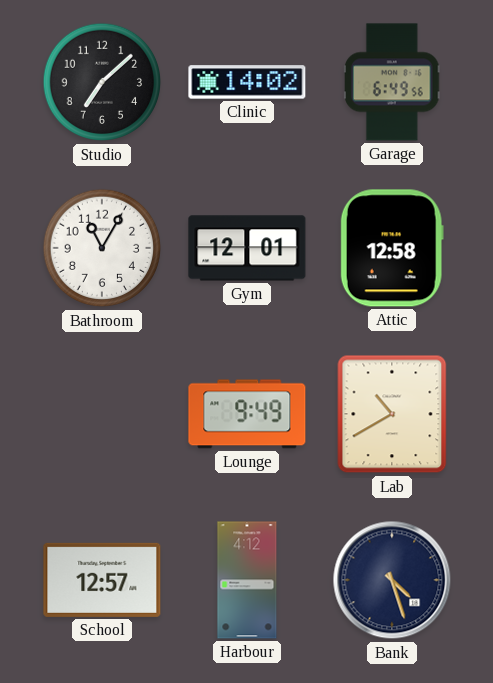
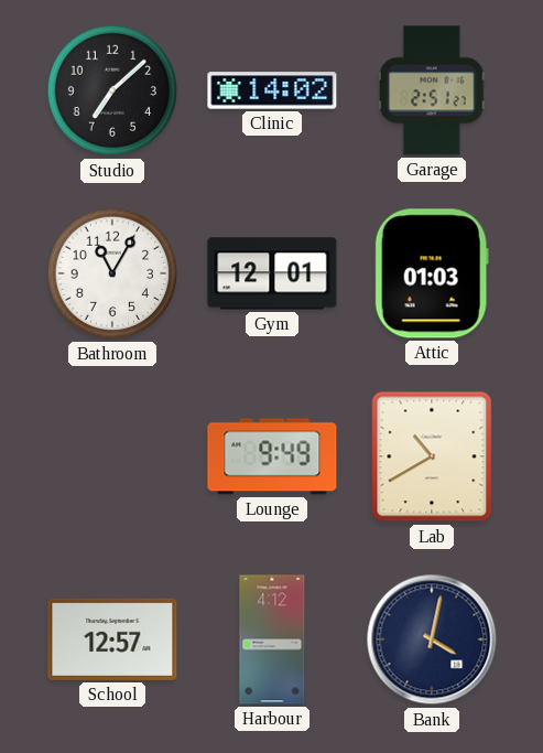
Garage: 6:49 -> 2:51 (432, 90)
Attic: 12:58 -> 01:03 (432, 273)
Bank: 4:27 -> 4:02 (432, 639)
